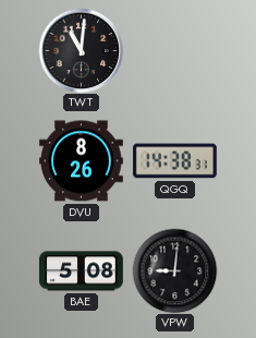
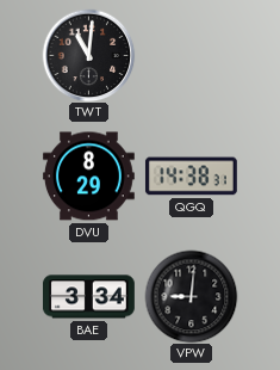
DVU: 8:26 -> 8:29 (88, 177)
BAE: 5:08 -> 3:34 (88, 297)
